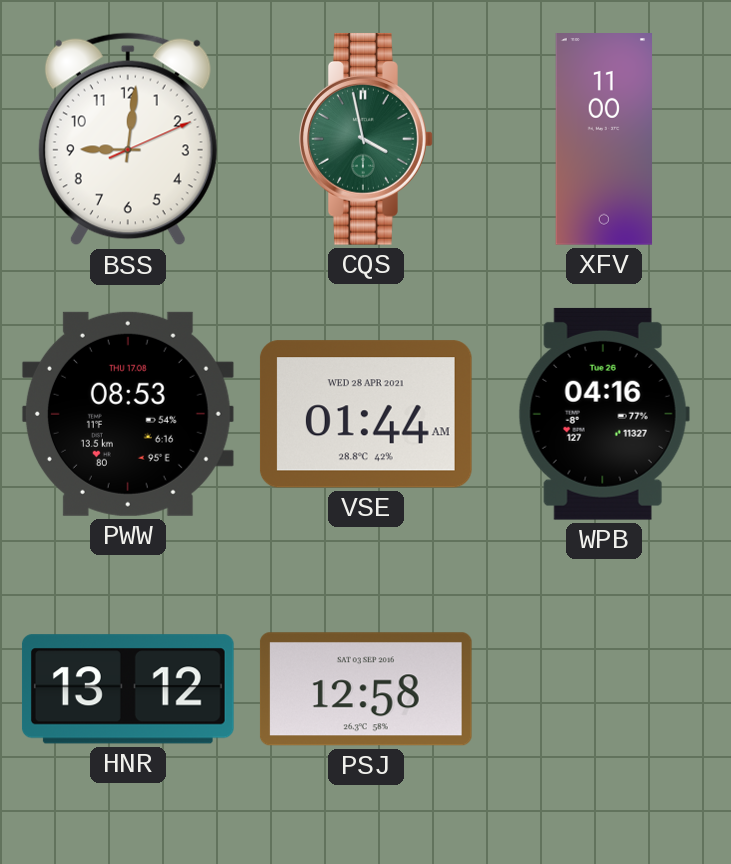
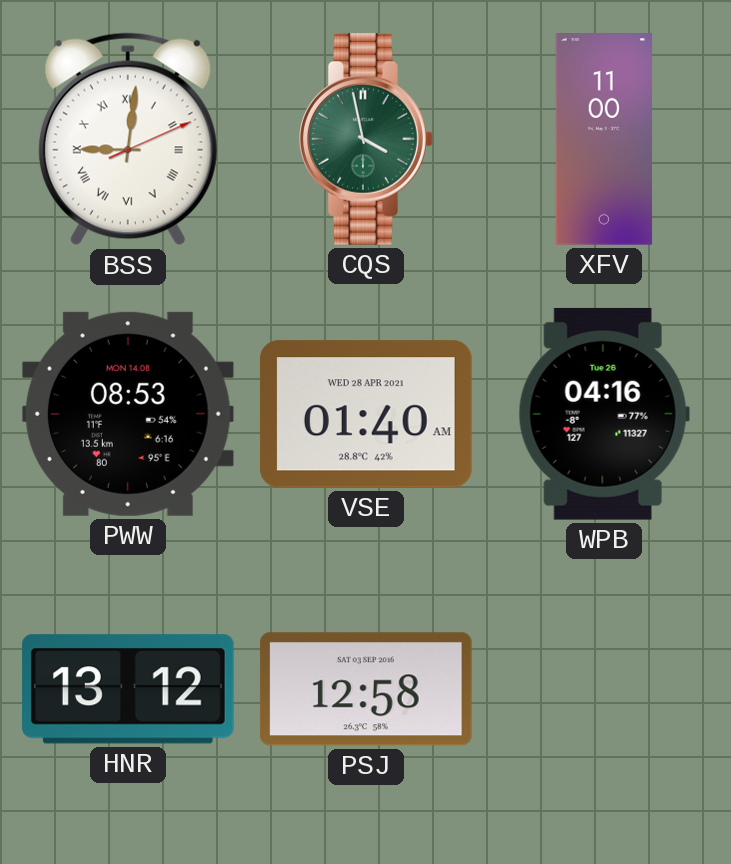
BSS numerals: Arabic -> Roman (128, 139)
PWW date: THU 17.08 -> MON 14.08 (128, 414)
VSE: 01:44 -> 01:40 (366, 414)
